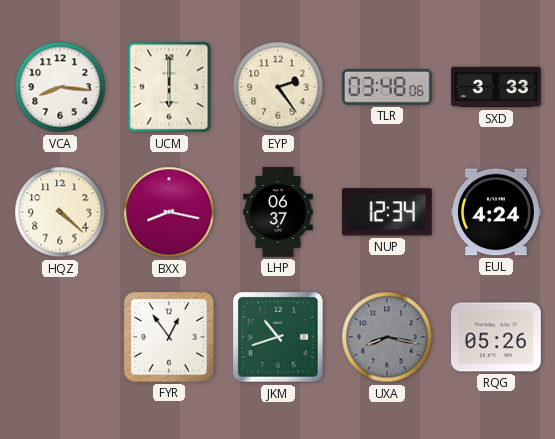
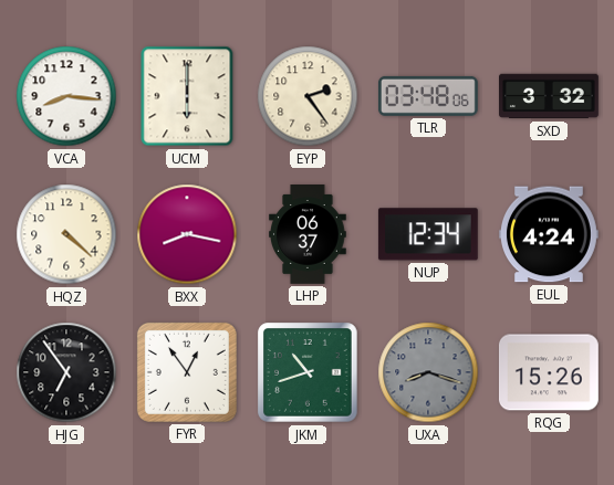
SXD: 3:33 -> 3:32 (550, 96)
HJG: none -> 6:54 (66, 372)
UXA: 8:17 -> 8:18 (428, 372)
RQG: 05:26 -> 15:26 (549, 372)
